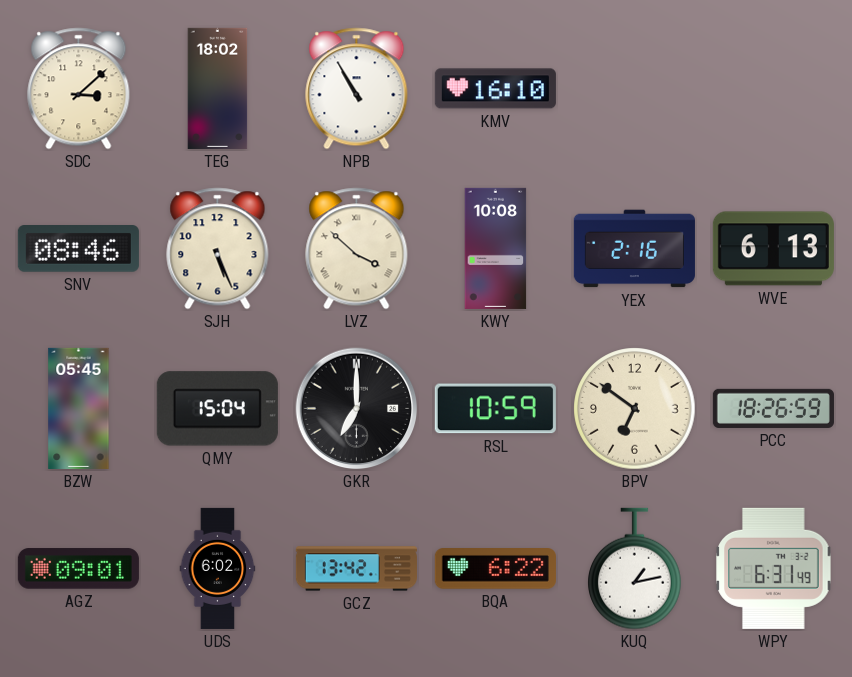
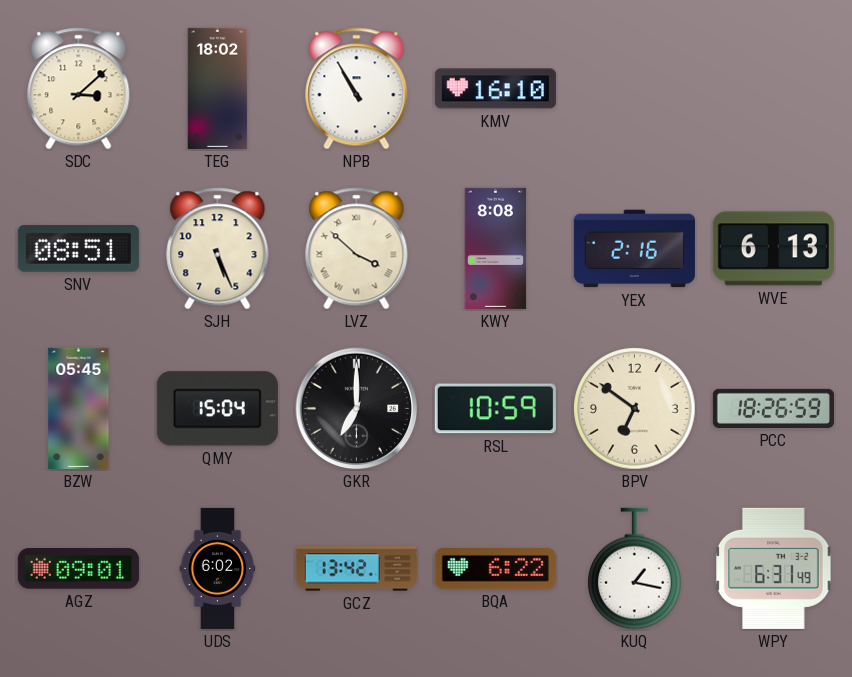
SNV: 08:46 -> 08:51 (78, 249)
KWY: 10:08 -> 8:08 (496, 248)
KUQ: 1:13 -> 1:17 (635, 569)
